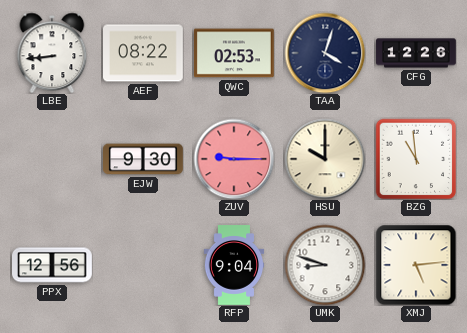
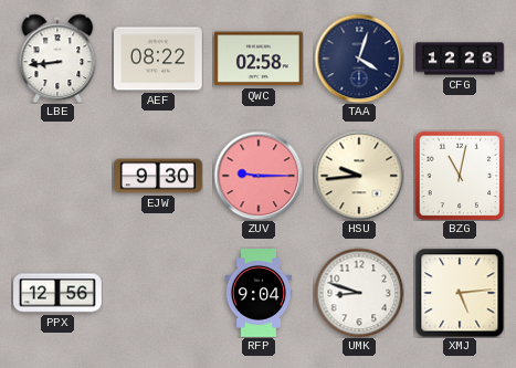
QWC: 02:53 -> 02:58 (259, 59)
HSU: 10:00 -> 9:44 (359, 176)
BZG: 10:59 -> 11:02 (460, 176)
